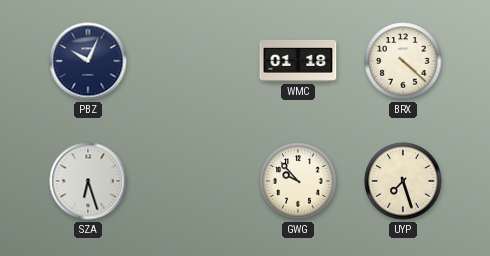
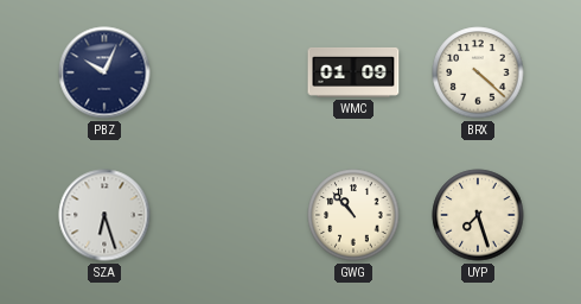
WMC: 01:18 -> 01:09 (353, 72)
GWG: 9:53 -> 10:53 (353, 215)
